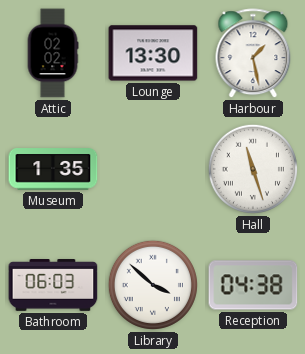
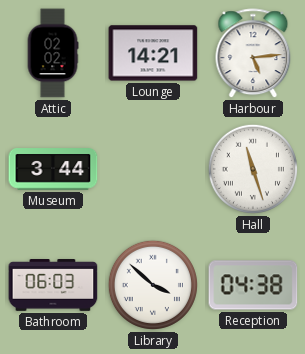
Lounge: 13:30 -> 14:21 (153, 53)
Harbour: 1:28 -> 5:14 (253, 54)
Museum: 1:35 -> 3:44 (53, 169)
